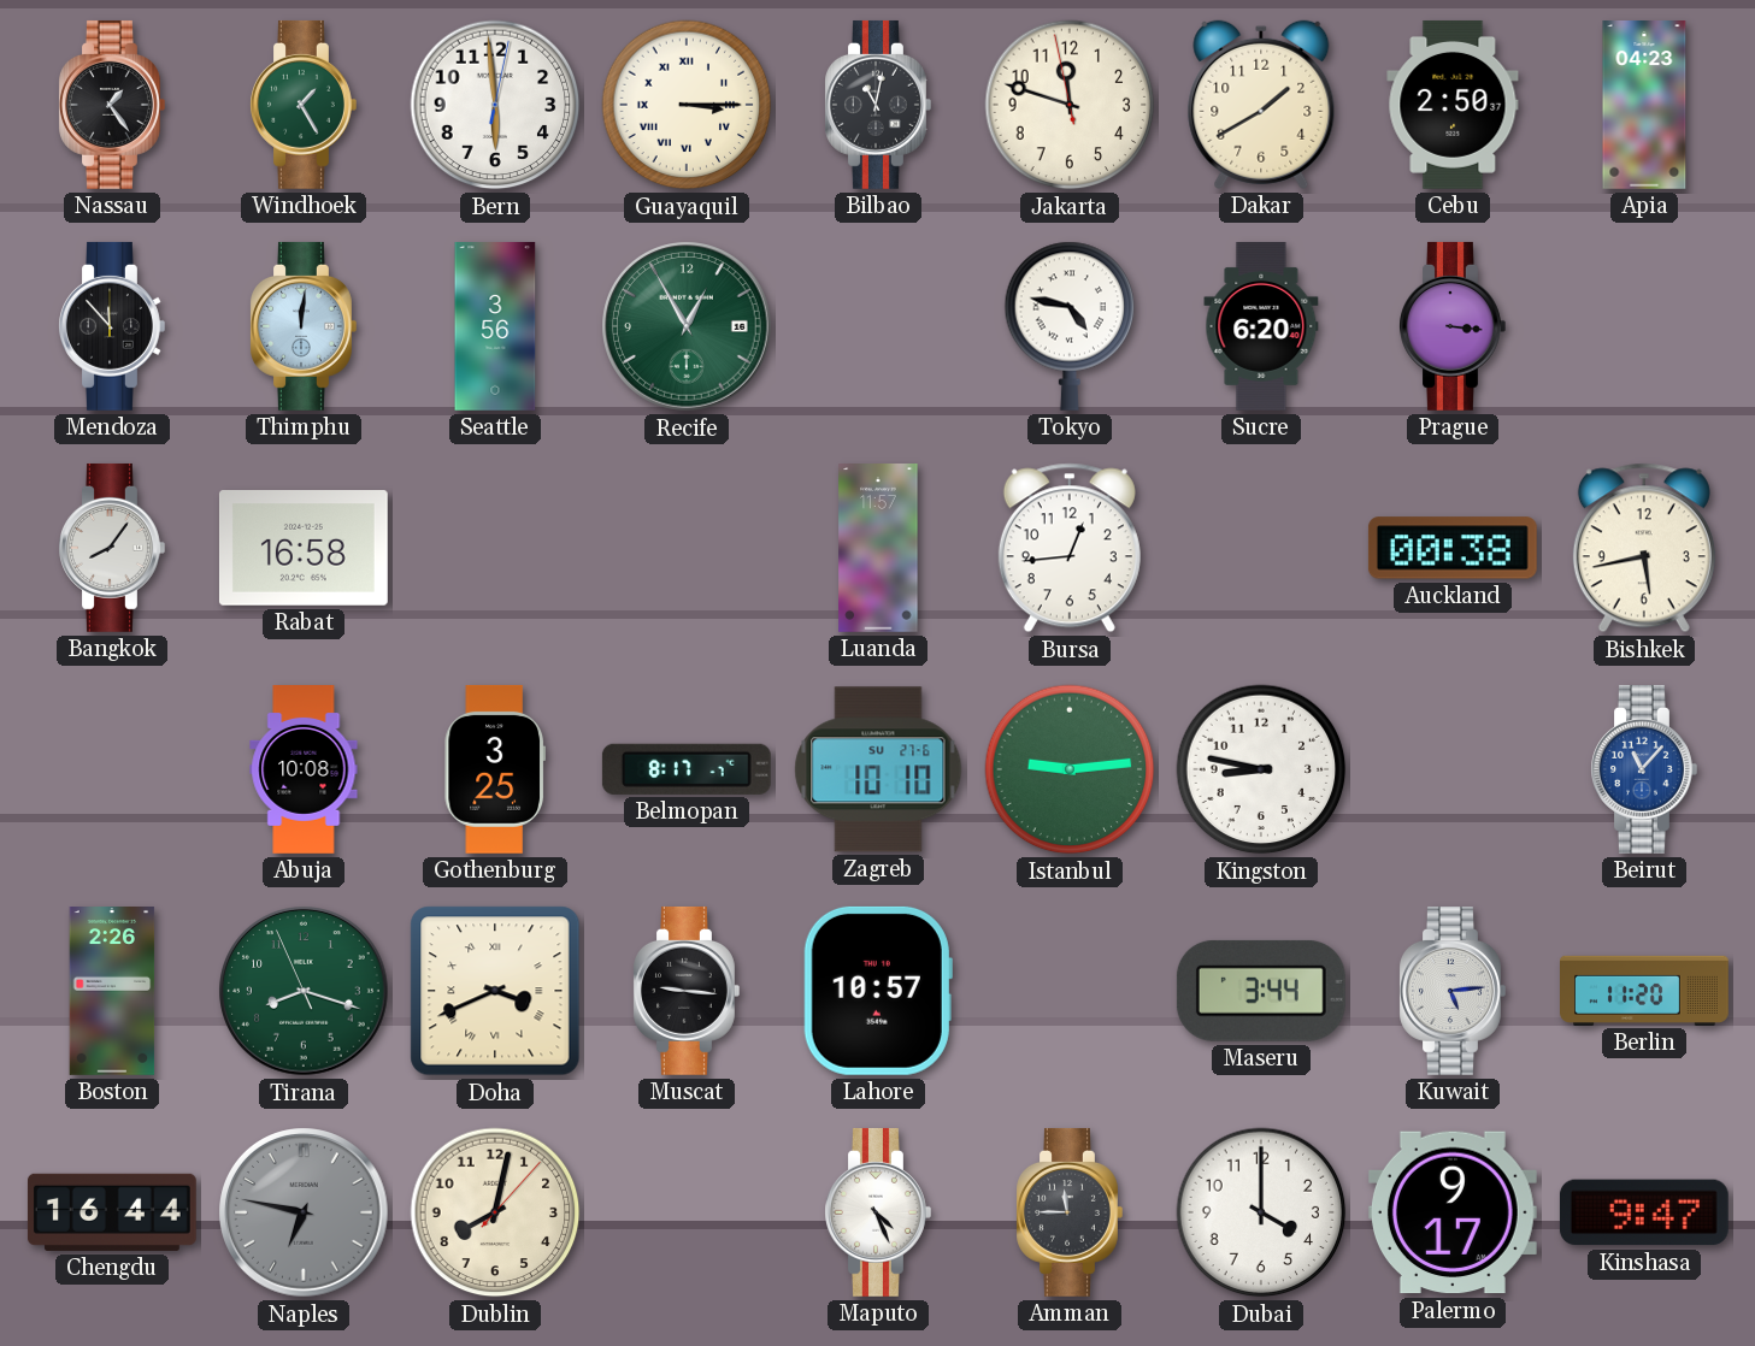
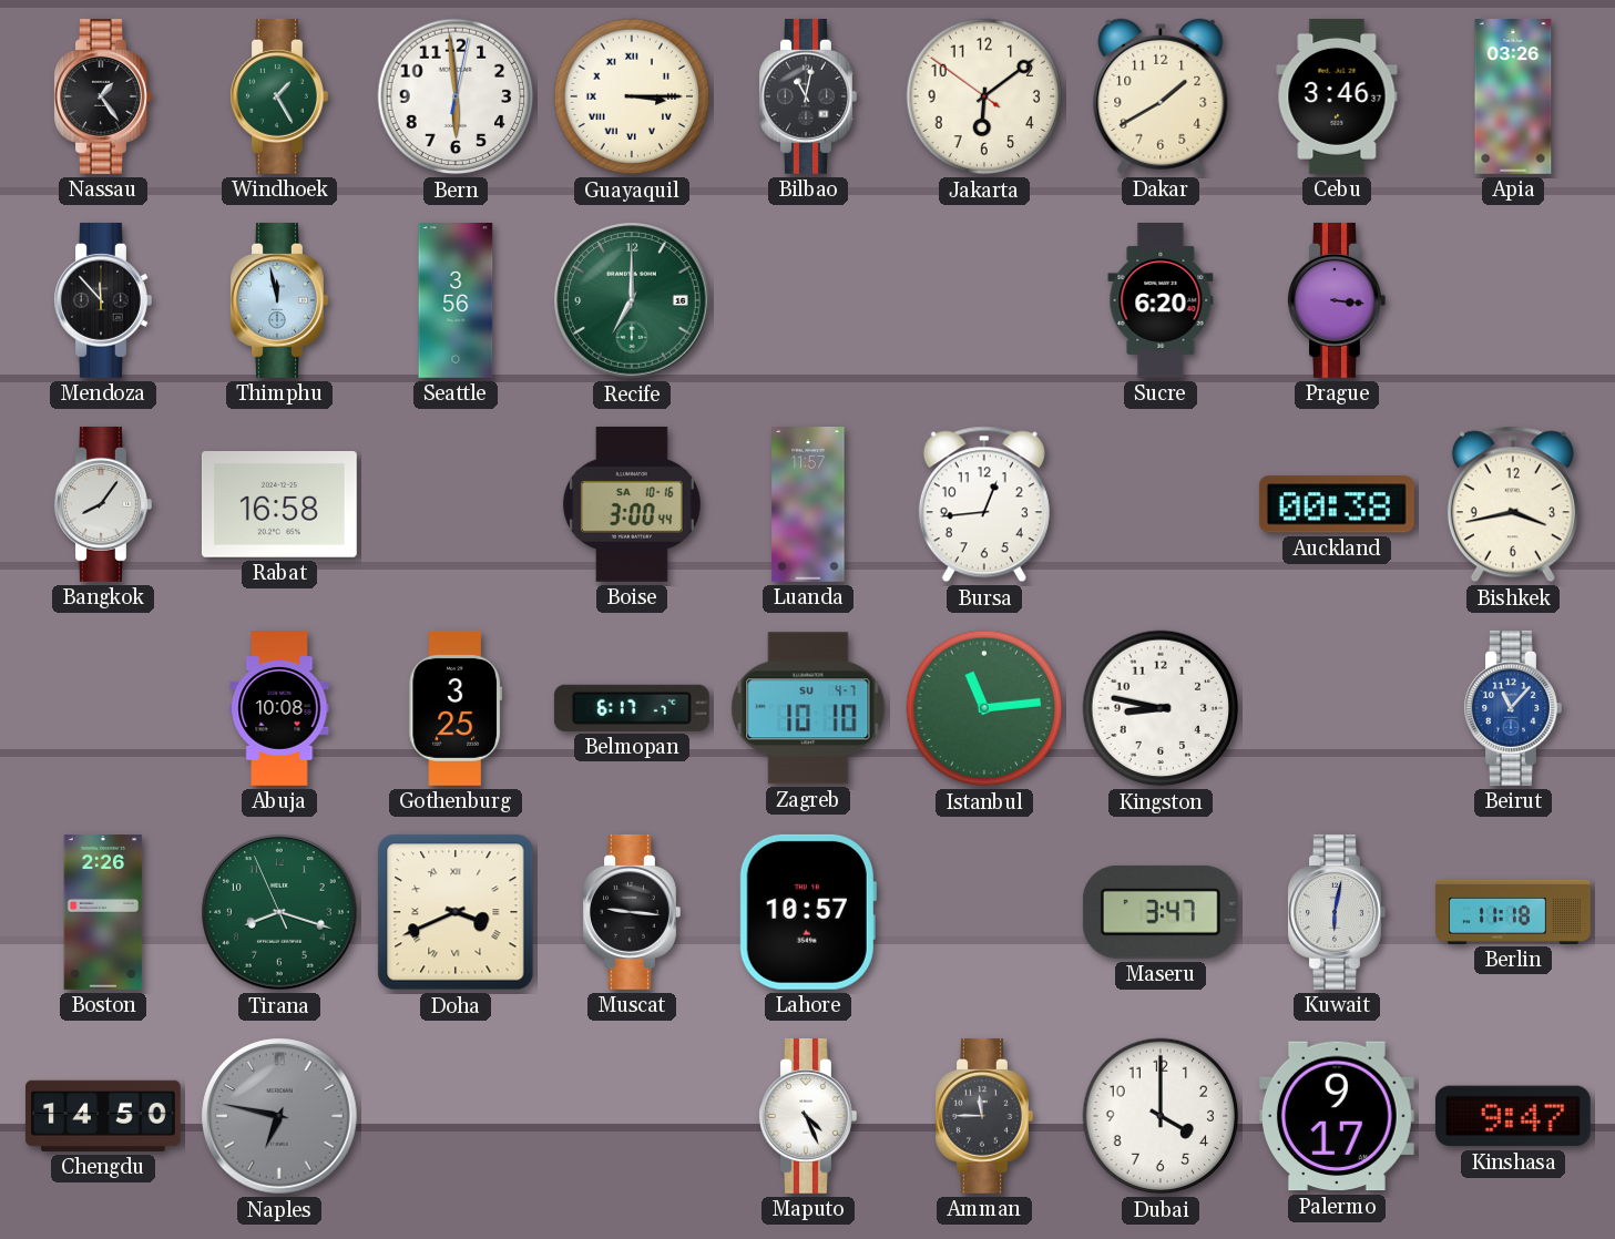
Jakarta: 11:47 -> 6:08 (984, 96)
Cebu: 2:50 -> 3:46 (1337, 96)
Apia: 04:23 -> 03:26 (1513, 98)
Thimphu: 12:01 -> 11:58 (279, 300)
Recife: 12:55 -> 7:00 (632, 300)
Tokyo: 4:47 -> none (1070, 326)
Boise: none -> 3:00 (632, 504)
Bishkek: 5:43 -> 3:43 (1513, 504)
Belmopan: 8:17 -> 6:17 (632, 708)
Zagreb date: SU 27-6 -> SU 4-7 (808, 708)
Istanbul: 9:14 -> 11:14 (984, 708)
Maseru: 3:44 -> 3:47 (1161, 912)
Kuwait: 5:14 -> 6:02 (1337, 912)
Berlin: 11:20 -> 11:18 (1514, 912)
Chengdu: 16:44 -> 14:50 (103, 1116)
Dublin: 8:02 -> none (495, 1212)
